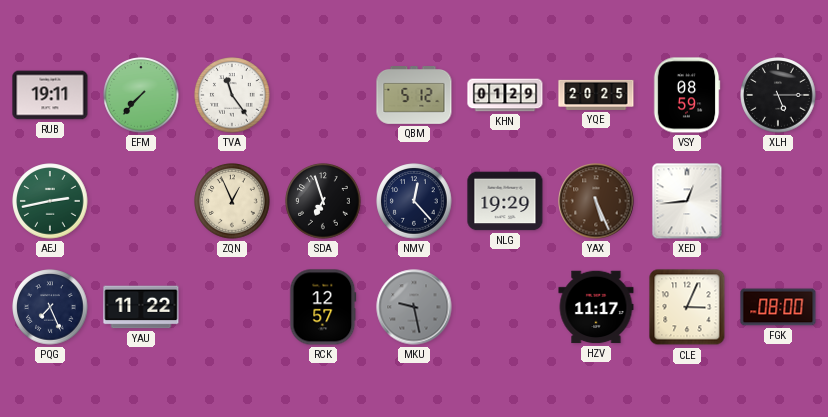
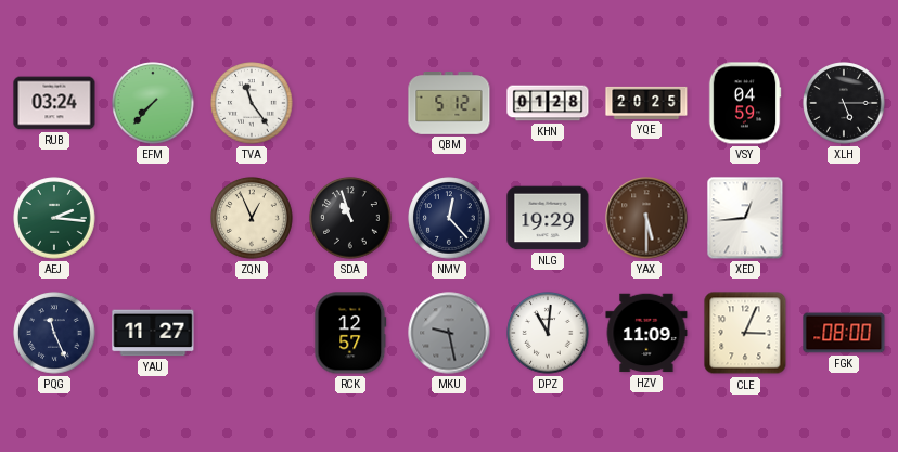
RUB: 19:11 -> 03:24 (54, 103)
KHN: 01:29 -> 01:28 (548, 103)
VSY: 08:59 -> 04:59 (745, 103)
AEJ: 2:43 -> 2:16 (54, 218)
SDA: 6:57 -> 10:57 (350, 218)
YAX: 5:26 -> 5:30 (646, 218)
PQG: 7:26 -> 11:26 (54, 333)
YAU: 11:22 -> 11:27 (153, 333)
DPZ: none -> 11:01 (548, 333)
HZV: 11:17 -> 11:09 (646, 333)
